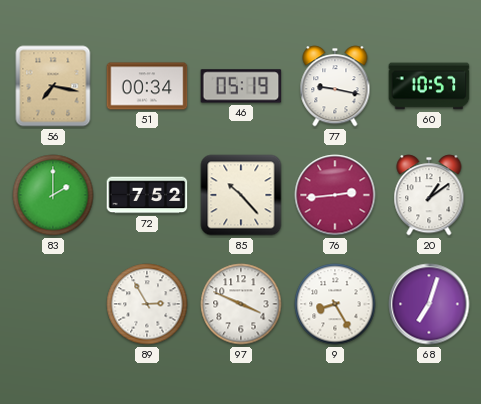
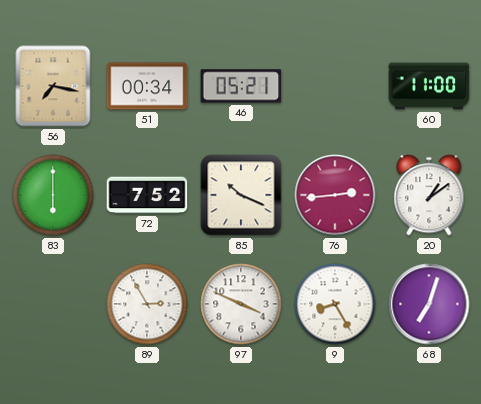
46: 05:19 -> 05:21 (241, 86)
77: 9:17 -> none (335, 86)
60: 10:57 -> 11:00 (429, 86)
83: 2:00 -> 6:00 (53, 195)
85: 10:23 -> 10:19 (241, 195)
